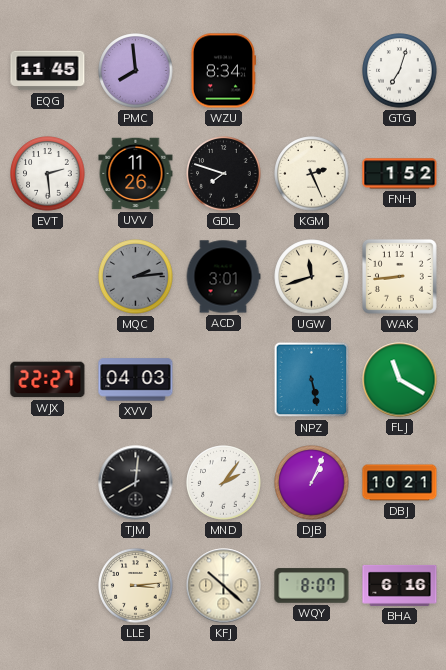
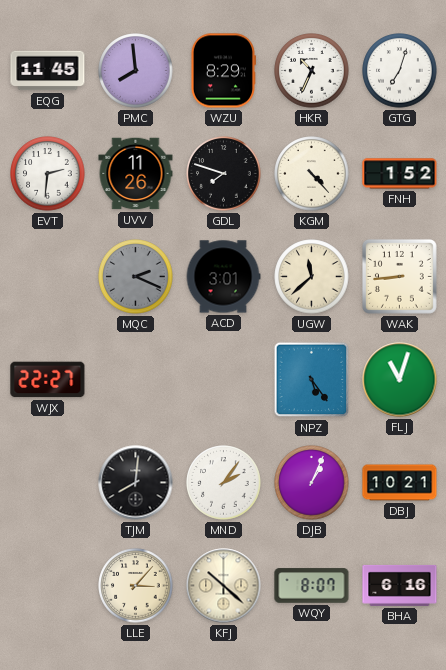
WZU: 8:34 -> 8:29 (223, 71)
HKR: none -> 10:34 (312, 71)
EVT: 2:29 -> 2:31 (48, 174)
KGM: 2:26 -> 4:23 (312, 174)
MQC: 2:14 -> 2:19 (136, 277)
UGW: 11:42 -> 11:38 (312, 277)
XVV: 04:03 -> none (136, 380)
NPZ: 5:28 -> 5:24 (312, 380)
FLJ: 11:20 -> 11:03 (400, 380)
LLE: 3:14 -> 3:07 (136, 586)
